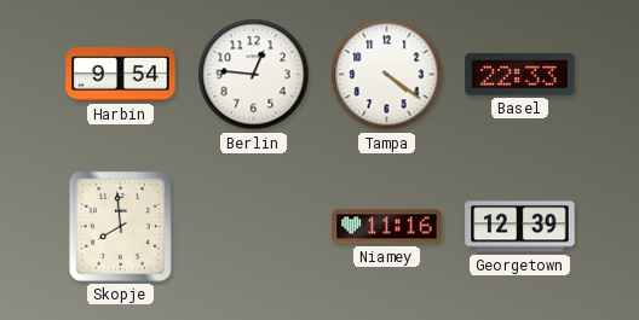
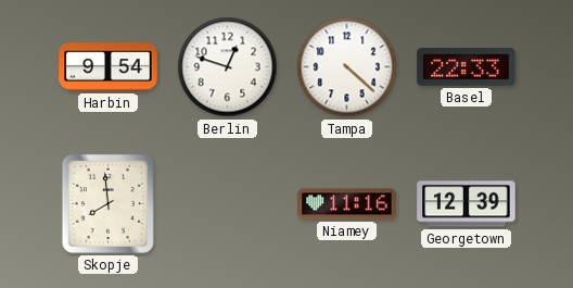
Berlin: 12:46 -> 12:48 (228, 67)
Tampa: 4:21 -> 4:22 (347, 67)
